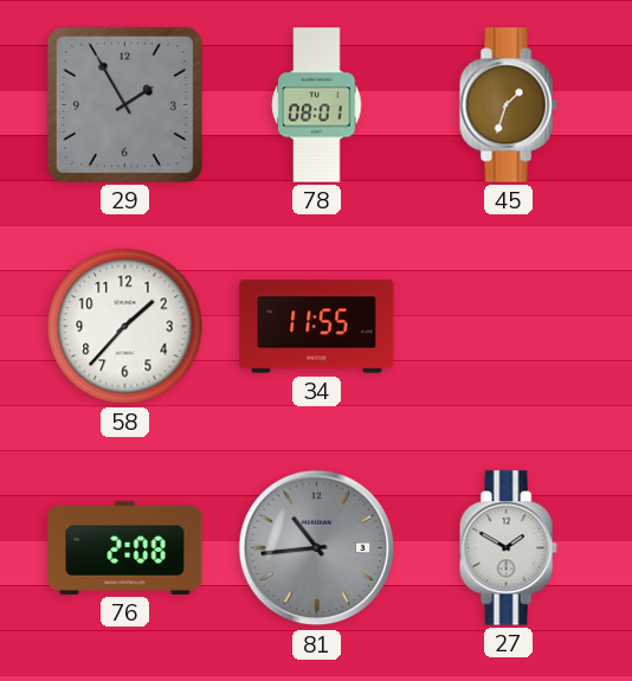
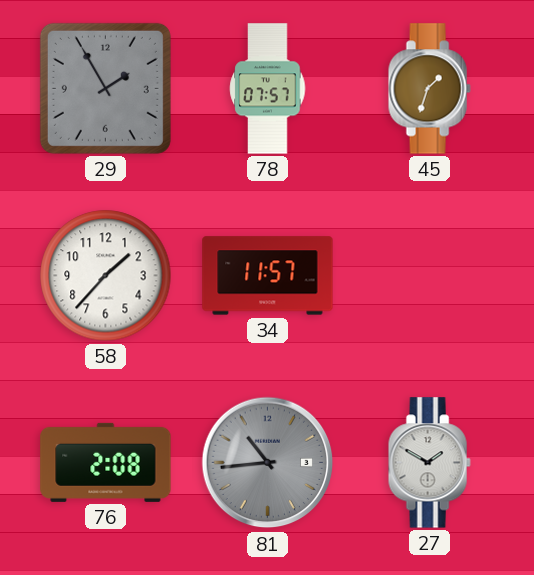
78: 08:01 -> 07:57 (268, 89)
34: 11:55 -> 11:57 (268, 276)
